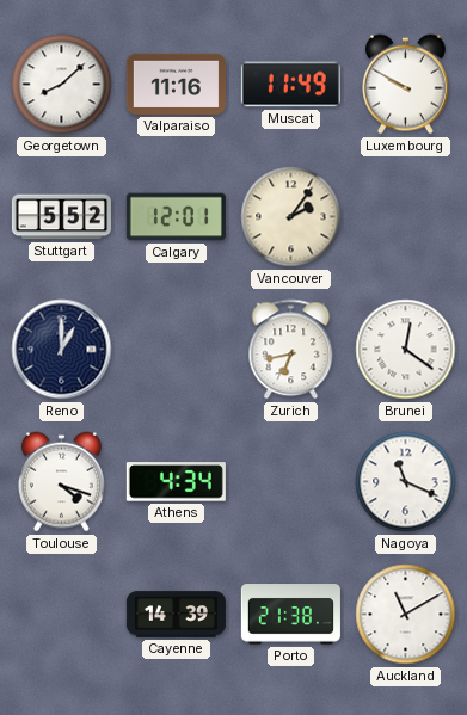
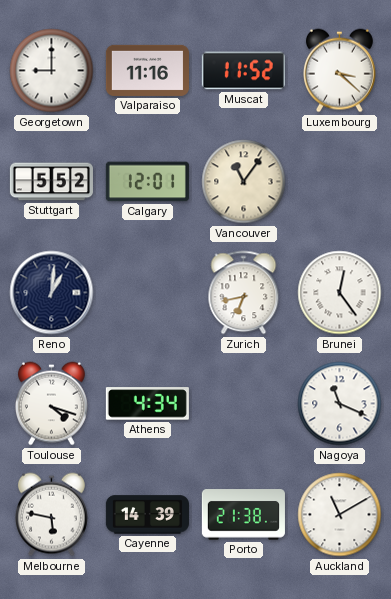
Georgetown: 8:08 -> 9:00 (52, 71)
Muscat: 11:49 -> 11:52 (243, 71)
Luxembourg: 9:50 -> 3:22 (339, 71)
Vancouver: 2:06 -> 11:06 (244, 182)
Reno: 1:00 -> 1:01 (52, 293)
Brunei: 12:21 -> 12:24 (340, 293)
Melbourne: none -> 5:47 (51, 515)
